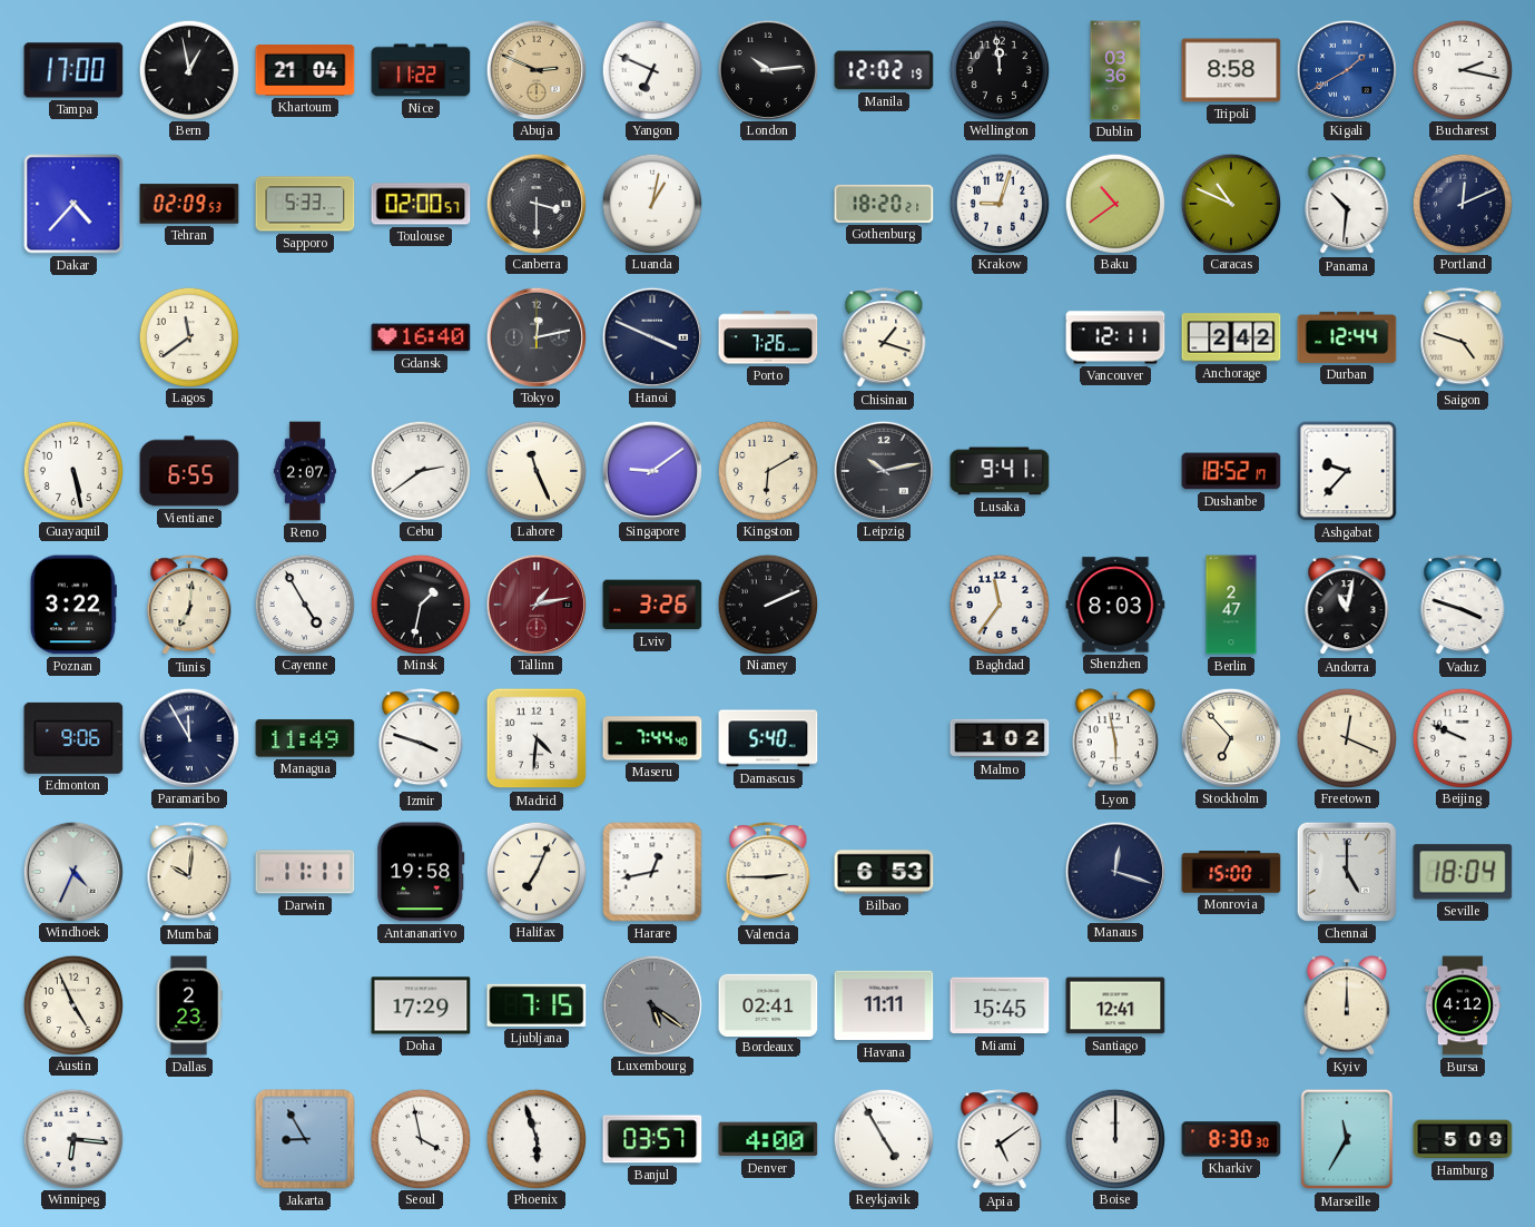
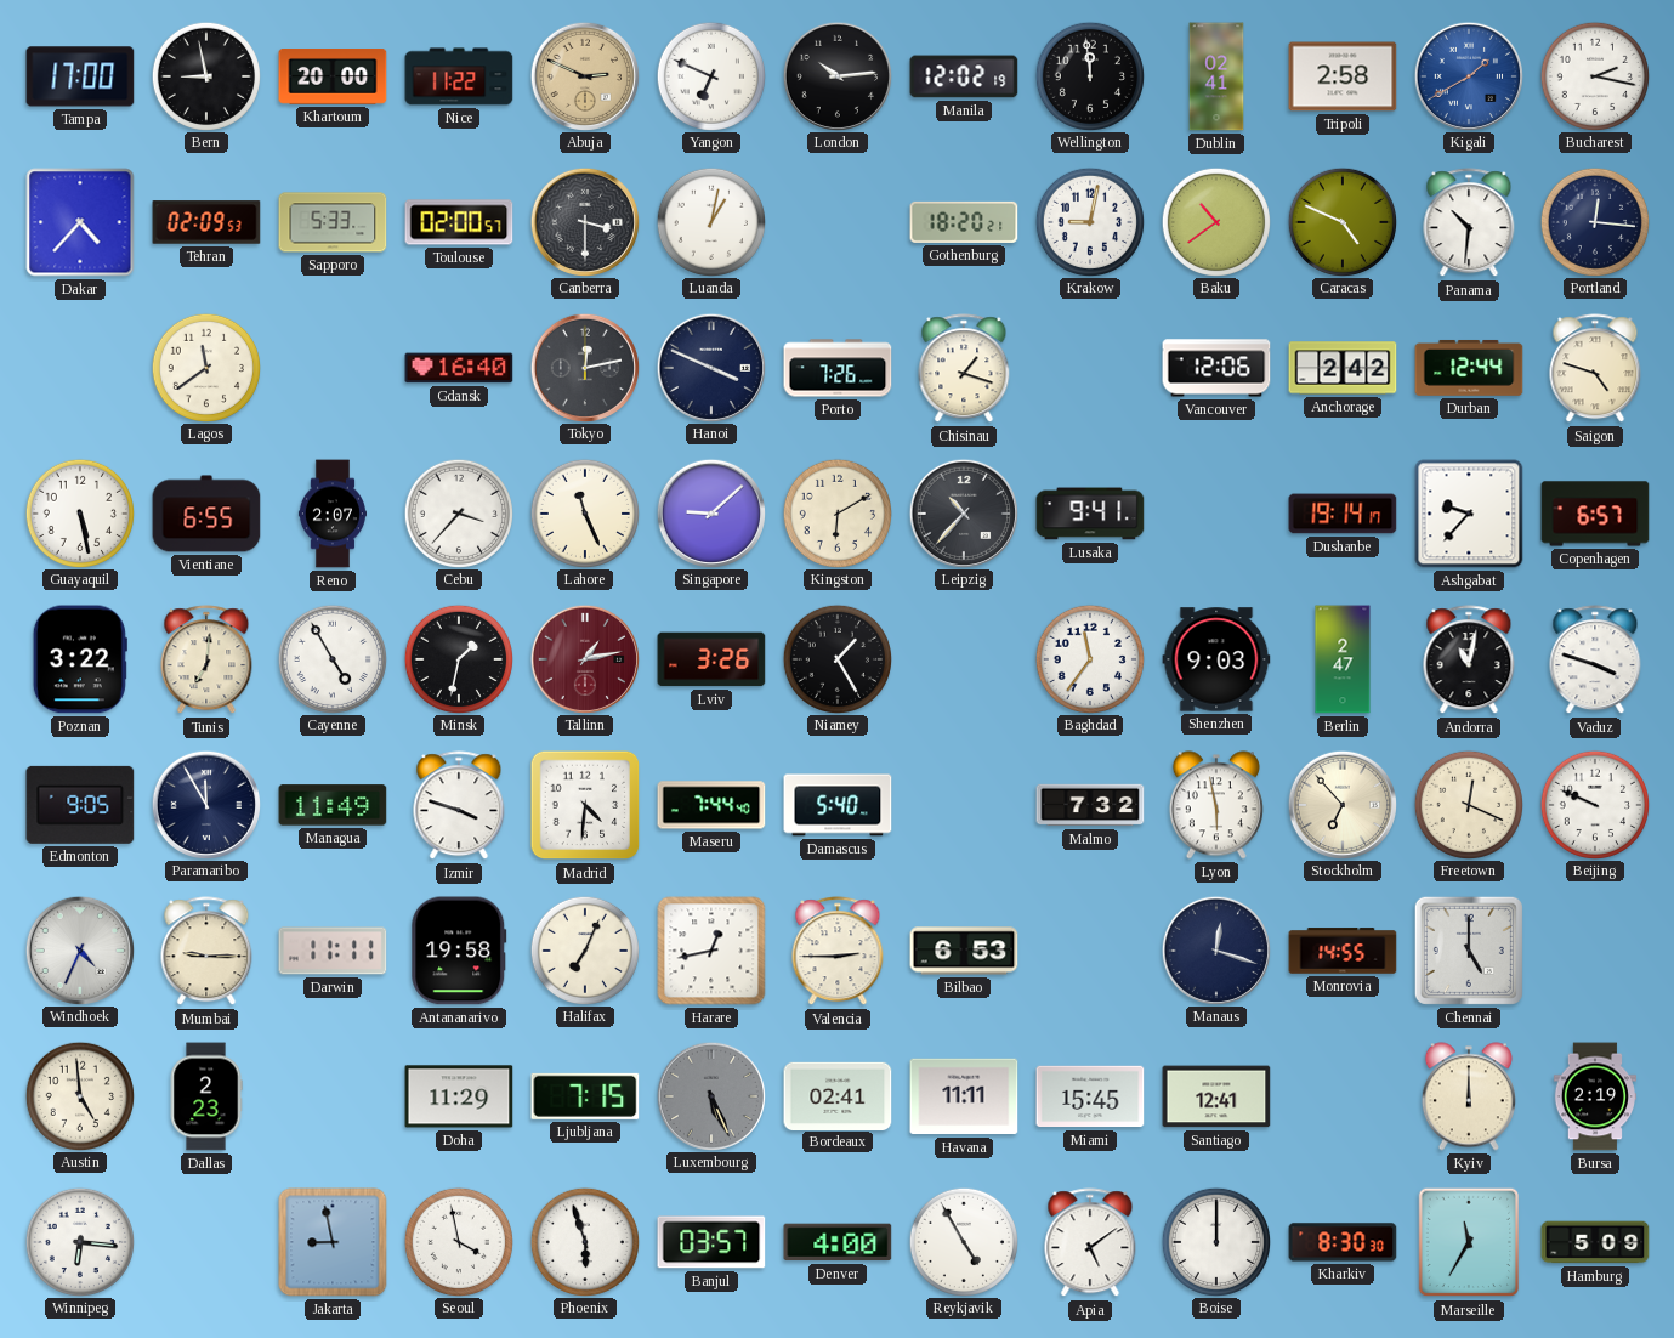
Bern: 12:58 -> 8:58 (205, 75)
Khartoum: 21:04 -> 20:00 (333, 78)
Dublin: 03:36 -> 02:41 (1216, 76)
Tripoli: 8:58 -> 2:58 (1343, 76)
Krakow: 9:03 -> 9:02 (1089, 221)
Caracas: 10:49 -> 4:49 (1341, 221)
Portland: 12:11 -> 12:16 (1594, 221)
Vancouver: 12:11 -> 12:06 (1216, 368)
Cebu: 2:39 -> 3:37 (458, 512)
Singapore: 9:09 -> 9:08 (710, 512)
Leipzig: 10:13 -> 10:37 (963, 512)
Dushanbe: 18:52 -> 19:14 (1343, 514)
Copenhagen: none -> 6:57 (1595, 514)
Niamey: 2:11 -> 1:25 (836, 658)
Shenzhen: 8:03 -> 9:03 (1216, 659)
Edmonton: 9:06 -> 9:05 (80, 805)
Malmo: 1:02 -> 7:32 (1090, 805)
Mumbai: 10:01 -> 9:15 (206, 952)
Monrovia: 15:00 -> 14:55 (1343, 951)
Seville: 18:04 -> none (1463, 872)
Austin: 4:56 -> 4:59 (79, 1095)
Doha: 17:29 -> 11:29 (459, 1096)
Luxembourg: 5:21 -> 5:26 (710, 1095)
Bursa: 4:12 -> 2:19 (1594, 1096)
Jakarta: 8:55 -> 8:58 (333, 1242)
